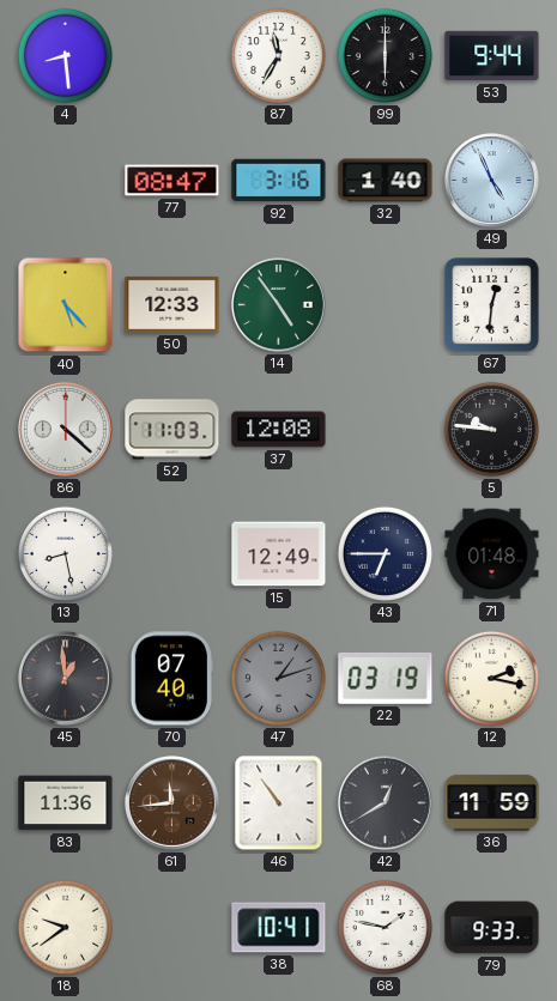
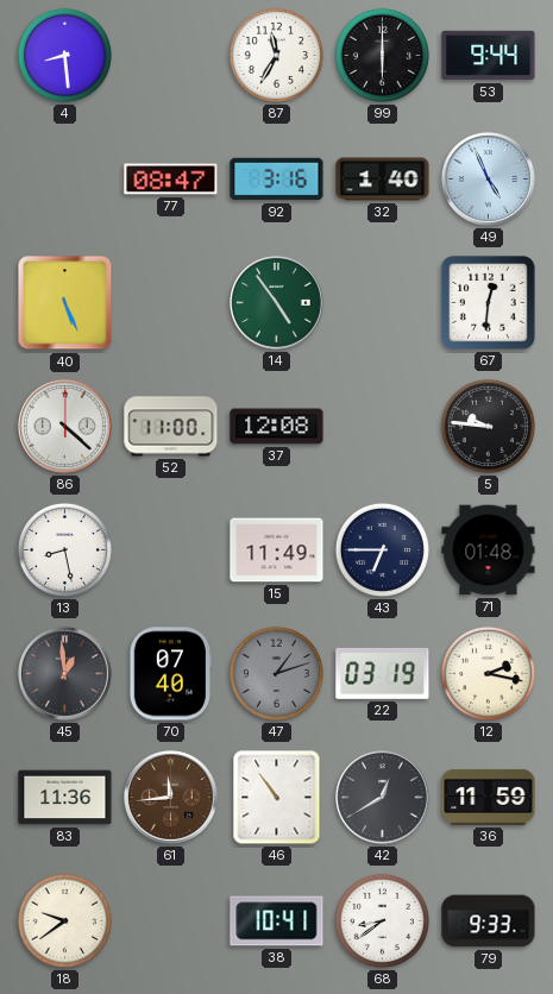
40: 5:23 -> 5:26 (65, 303)
50: 12:33 -> none (172, 304)
52: 11:03 -> 11:00 (171, 427)
15: 12:49 -> 11:49 (277, 551)
68: 1:47 -> 8:39 (382, 920)
